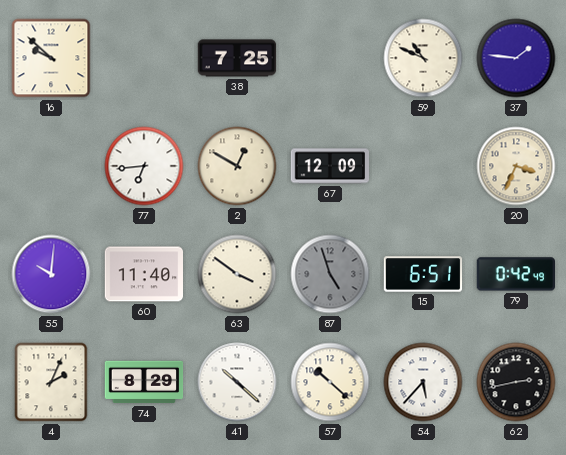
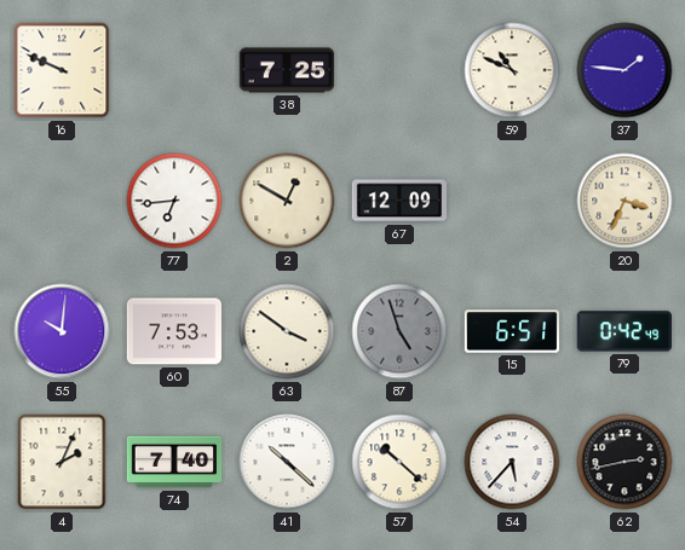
16: 9:52 -> 9:49 (62, 70)
60: 11:40 -> 7:53 (173, 331)
74: 8:29 -> 7:40 (174, 462)
